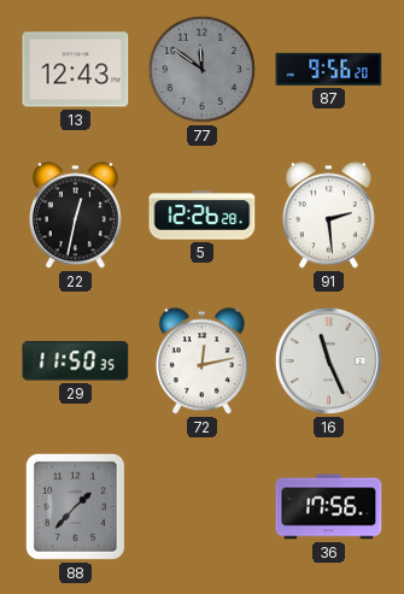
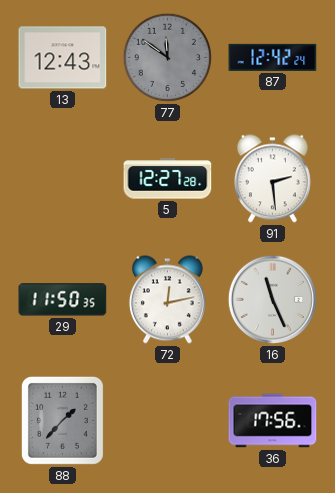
87: 9:56 -> 12:42 (273, 57)
22: 12:32 -> none (75, 216)
5: 12:26 -> 12:27 (168, 179)
